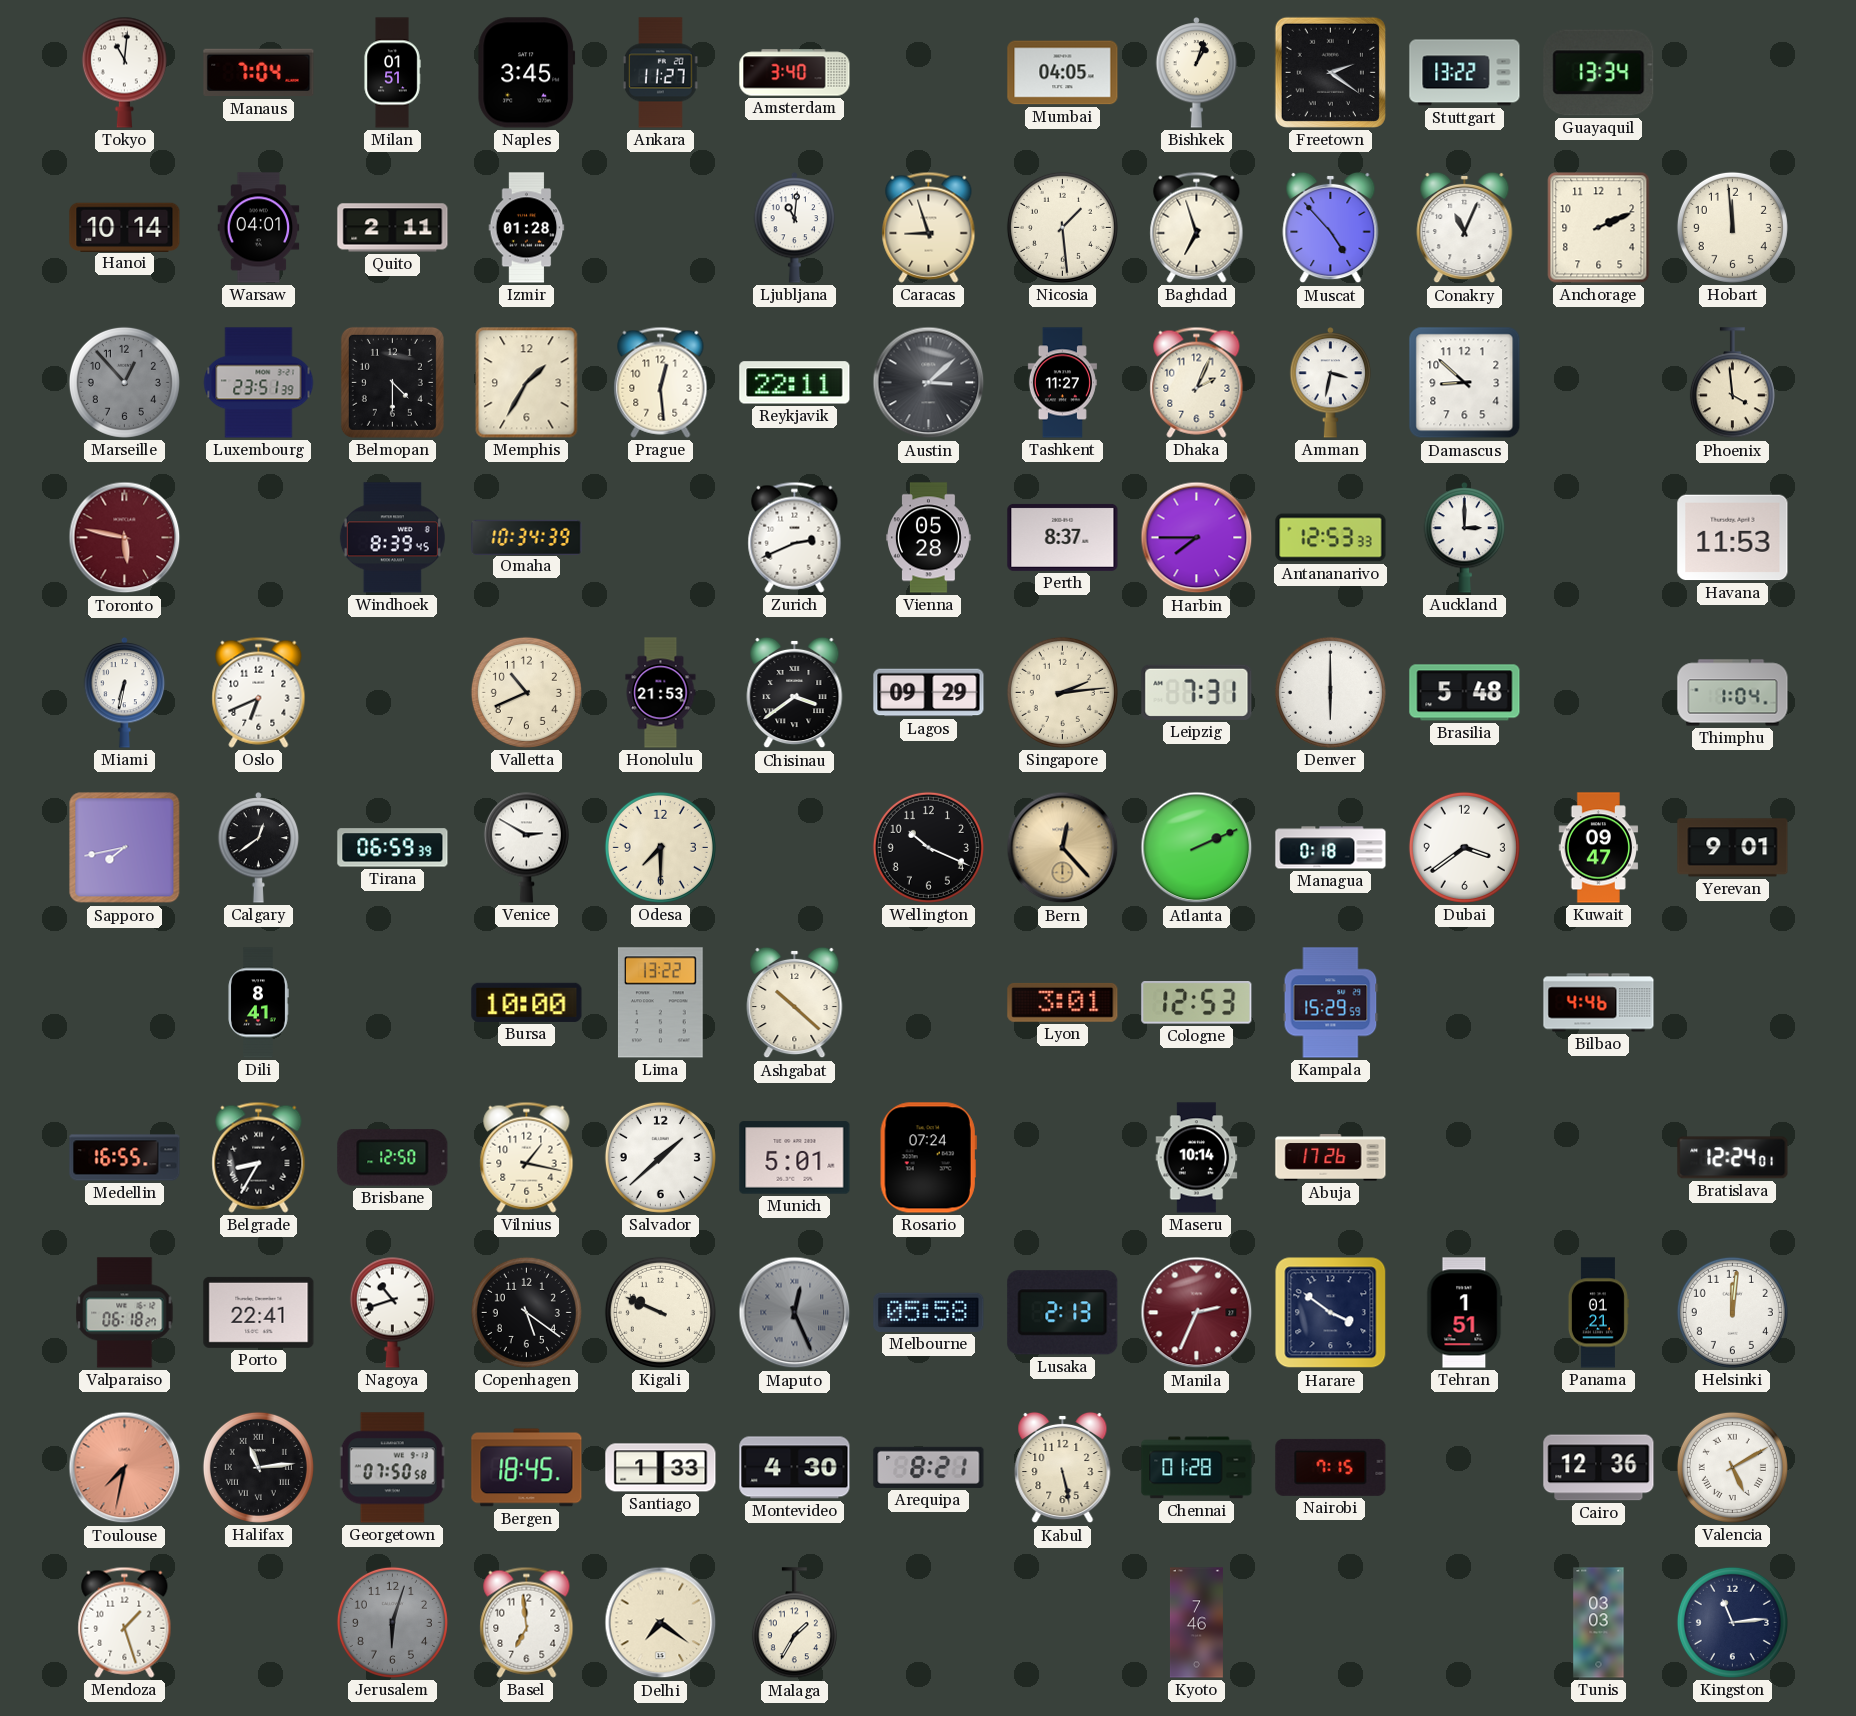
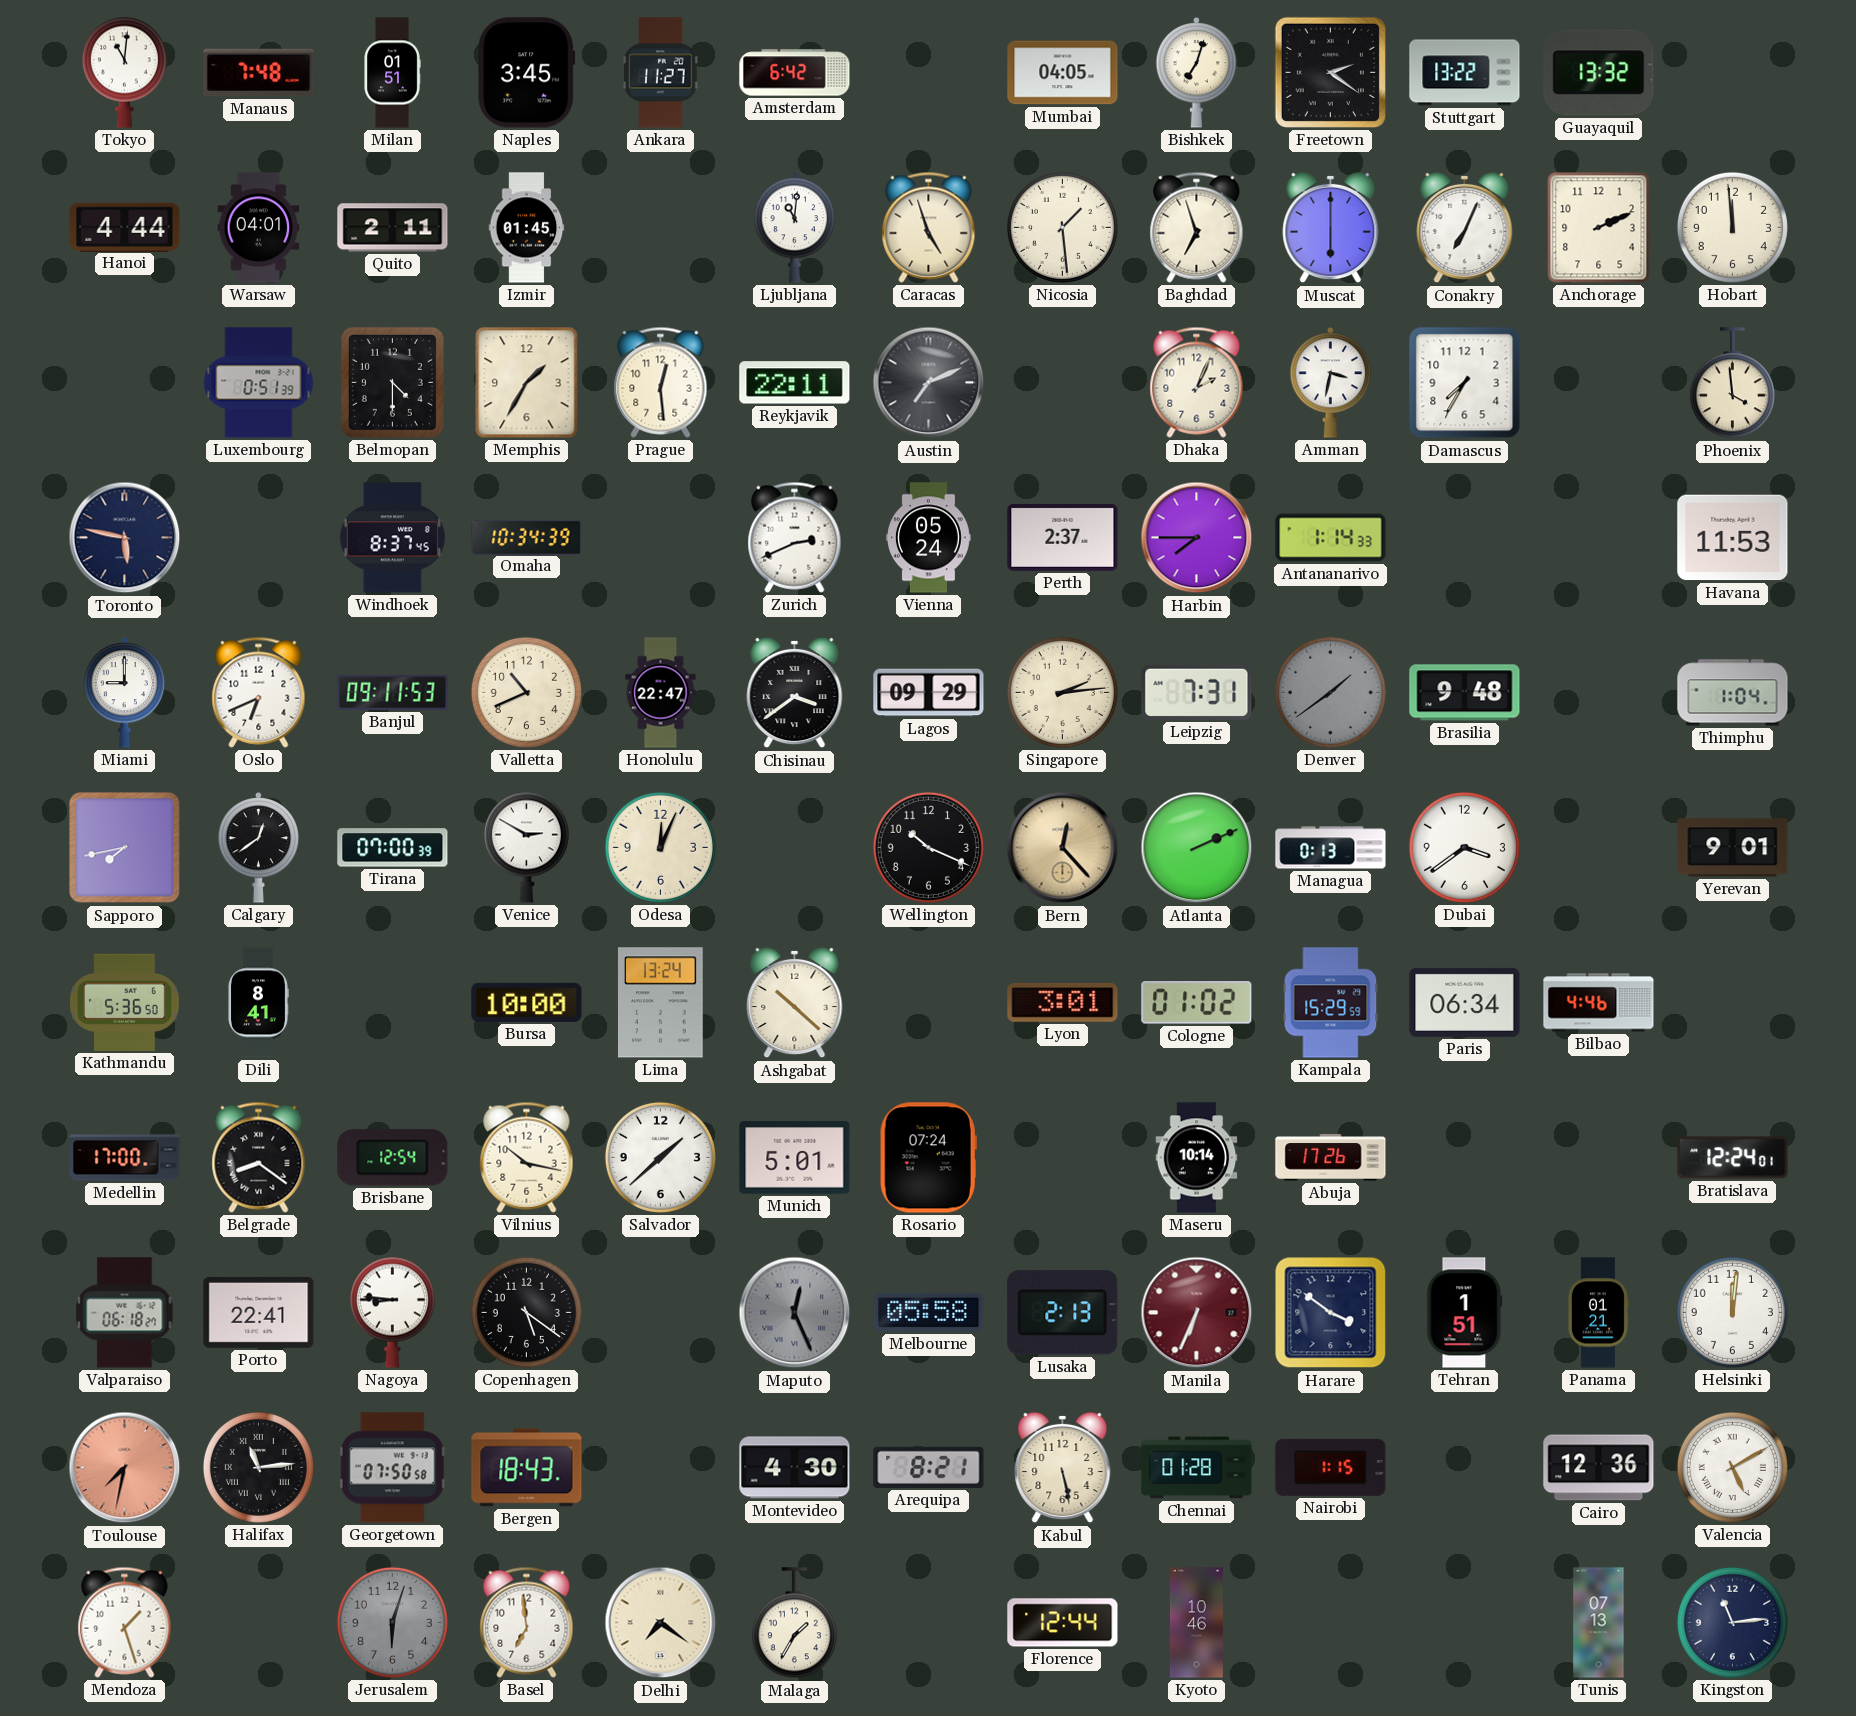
Manaus: 7:04 -> 7:48 (259, 73)
Amsterdam: 3:40 -> 6:42 (795, 73)
Bishkek: 1:03 -> 7:03 (1197, 73)
Guayaquil: 13:34 -> 13:32 (1599, 73)
Hanoi: 10:14 -> 4:44 (125, 227)
Izmir: 01:28 -> 01:45 (527, 228)
Caracas: 8:57 -> 4:57 (929, 227)
Muscat: 4:53 -> 6:00 (1331, 228)
Conakry: 11:04 -> 7:04 (1465, 228)
Marseille: 12:53 -> none (124, 382)
Luxembourg: 23:51 -> 0:51 (259, 383)
Austin: 3:08 -> 7:11 (929, 383)
Tashkent: 11:27 -> none (1062, 383)
Damascus: 8:52 -> 7:35 (1465, 383)
Toronto dial: burgundy -> navy (125, 538)
Windhoek: 8:39 -> 8:37 (392, 538)
Vienna: 05:28 -> 05:24 (929, 538)
Perth: 8:37 -> 2:37 (1063, 537)
Antananarivo: 12:53 -> 1:14 (1331, 538)
Auckland: 3:00 -> none (1465, 538)
Miami: 6:32 -> 9:00 (125, 693)
Banjul: none -> 09:11 (393, 692)
Honolulu: 21:53 -> 22:47 (661, 693)
Denver: 6:00 -> 1:39 (1330, 692)
Denver dial: white -> grey (1330, 692)
Brasilia: 5:48 -> 9:48 (1465, 693)
Tirana: 06:59 -> 07:00 (393, 848)
Odesa: 7:30 -> 12:04 (660, 847)
Managua: 0:18 -> 0:13 (1331, 848)
Kuwait: 09:47 -> none (1599, 848)
Kathmandu: none -> 5:36 (125, 1002)
Lima: 13:22 -> 13:24 (660, 1003)
Cologne: 12:53 -> 01:02 (1197, 1003)
Paris: none -> 06:34 (1465, 1002)
Medellin: 16:55 -> 17:00 (125, 1158)
Belgrade: 8:35 -> 8:21 (259, 1157)
Brisbane: 12:50 -> 12:54 (393, 1158)
Vilnius: 1:17 -> 10:17 (527, 1157)
Nagoya: 10:42 -> 8:46 (392, 1312)
Kigali: 9:49 -> none (660, 1312)
Manila: 2:34 -> 6:34 (1197, 1313)
Bergen: 18:45 -> 18:43 (527, 1468)
Santiago: 1:33 -> none (661, 1468)
Nairobi: 7:15 -> 1:15 (1331, 1467)
Florence: none -> 12:44 (1063, 1623)
Kyoto: 7:46 -> 10:46 (1196, 1623)
Tunis: 03:03 -> 07:13 (1599, 1623)
